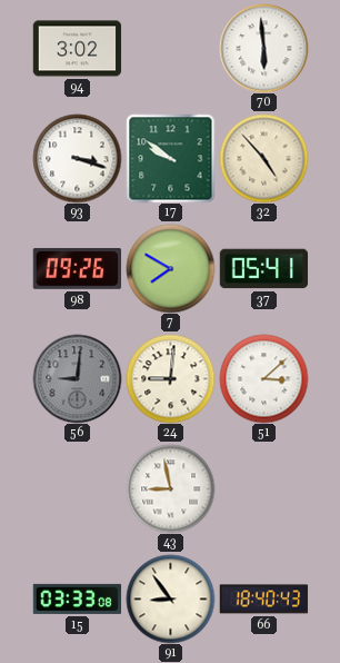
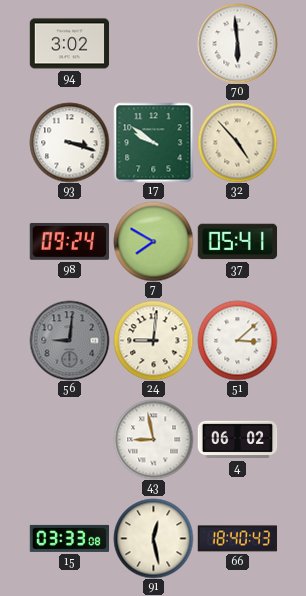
98: 09:26 -> 09:24 (69, 242)
4: none -> 06:02 (237, 440)
91: 8:54 -> 12:28 (153, 538)
